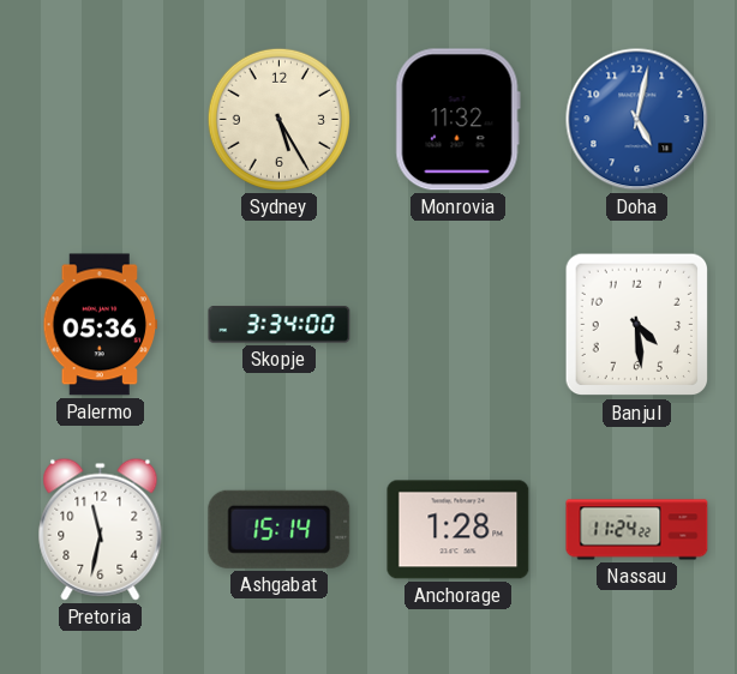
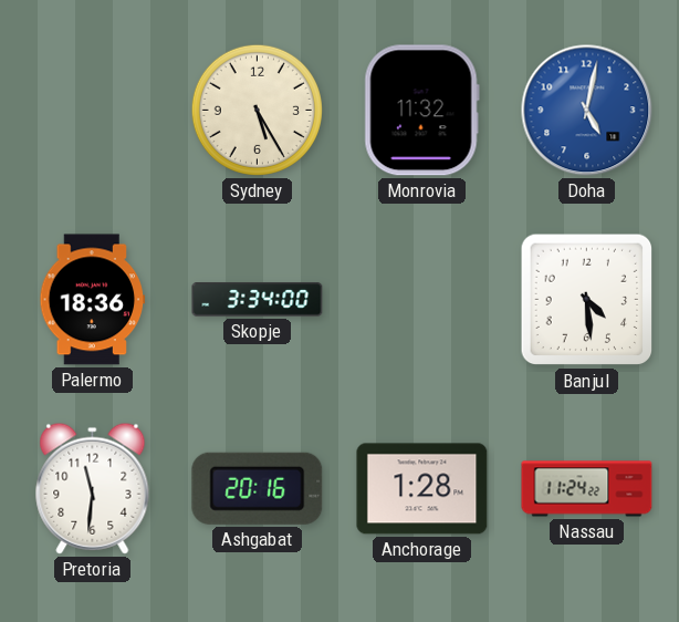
Palermo: 05:36 -> 18:36 (93, 300)
Pretoria: 11:32 -> 11:31 (93, 488)
Ashgabat: 15:14 -> 20:16 (258, 488)
